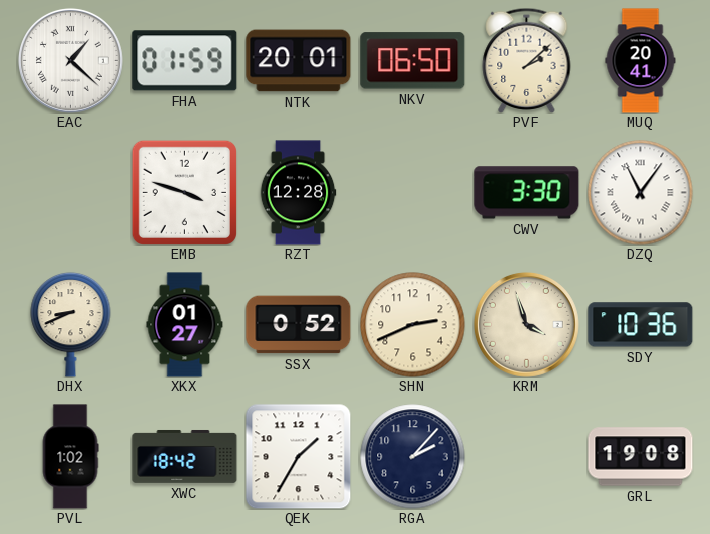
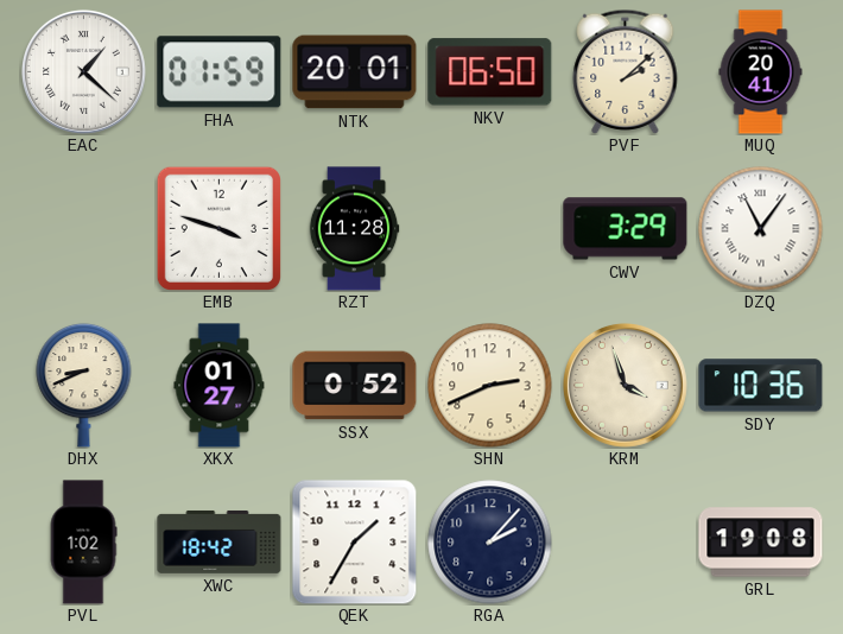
RZT: 12:28 -> 11:28 (354, 229)
CWV: 3:30 -> 3:29 (626, 229)
